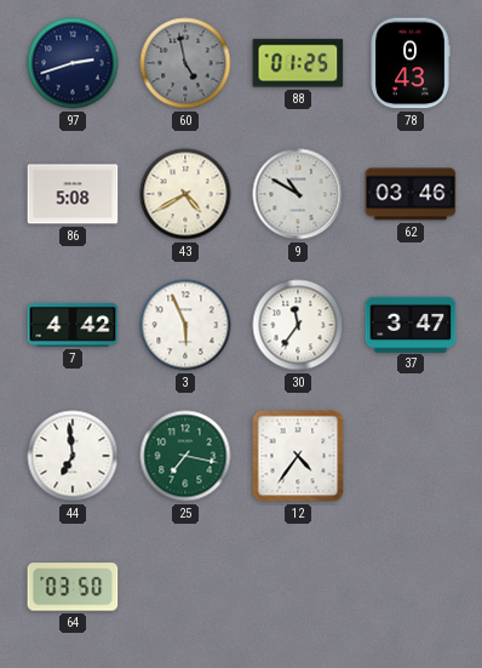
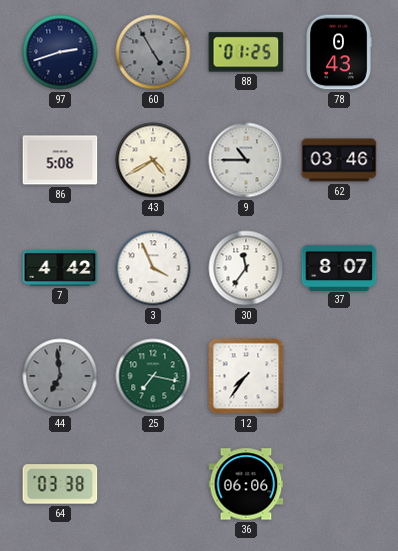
60: 4:58 -> 4:55 (153, 52)
9: 10:50 -> 10:45 (246, 160)
3: 5:56 -> 3:56 (153, 268)
37: 3:47 -> 8:07 (339, 267)
44 dial: white -> grey (60, 376)
12: 4:36 -> 7:36 (246, 376)
64: 03:50 -> 03:38 (60, 484)
36: none -> 06:06 (246, 484)
